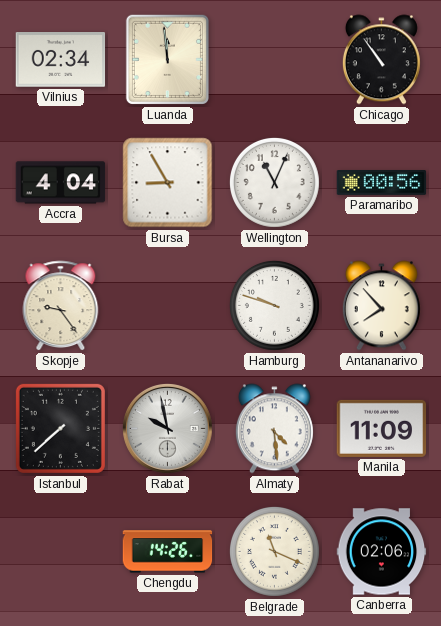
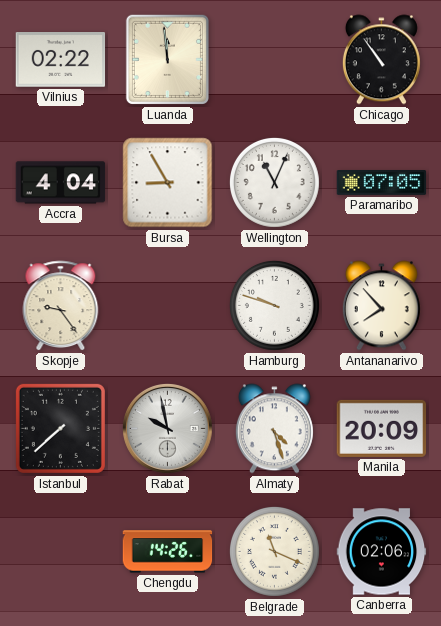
Vilnius: 02:34 -> 02:22 (61, 60)
Paramaribo: 00:56 -> 07:05 (382, 183)
Almaty: 4:29 -> 4:27 (274, 429)
Manila: 11:09 -> 20:09 (382, 428)
